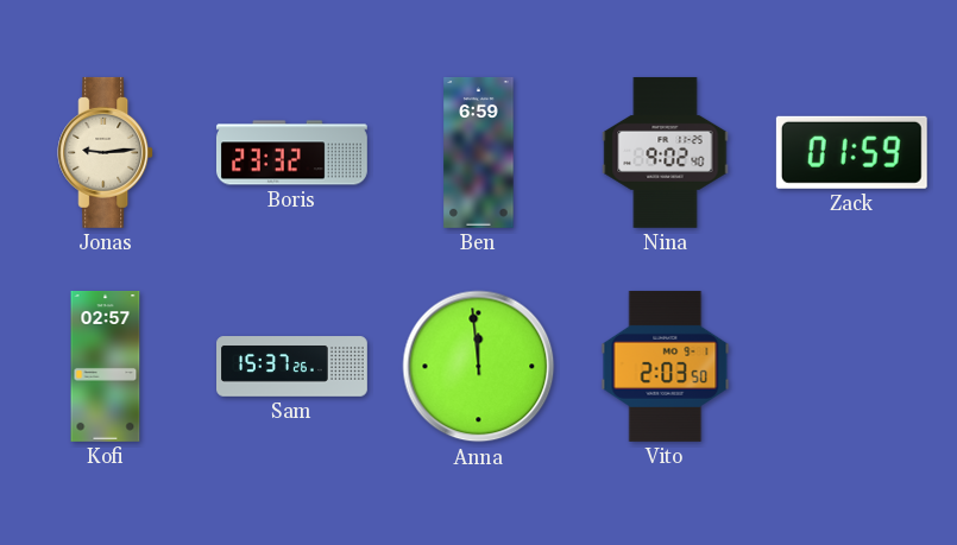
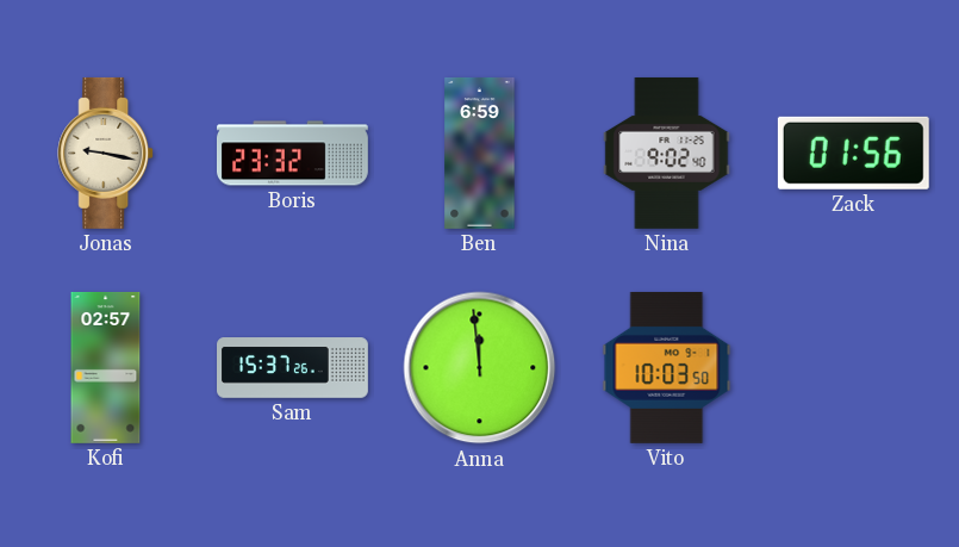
Jonas: 9:14 -> 9:17 (106, 153)
Zack: 01:59 -> 01:56 (853, 153)
Vito: 2:03 -> 10:03 (667, 367)
